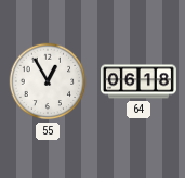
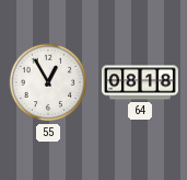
64: 06:18 -> 08:18 (140, 82)
